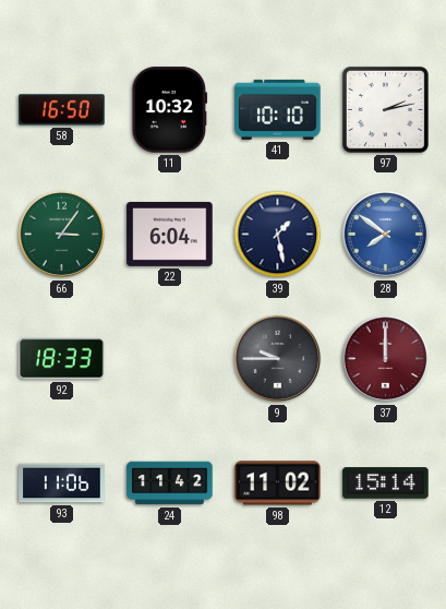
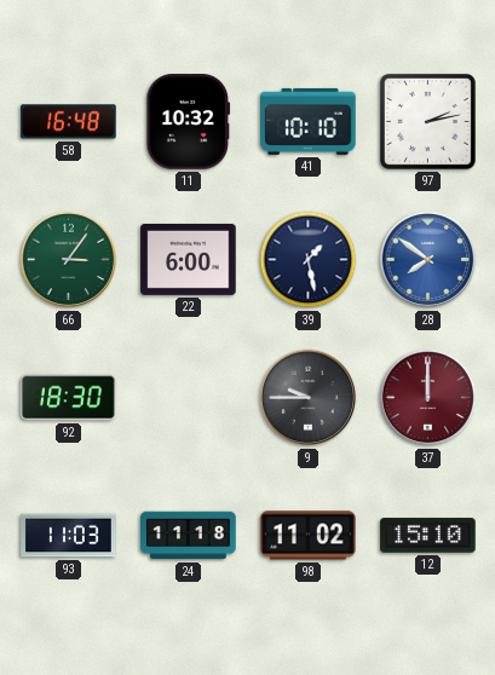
58: 16:50 -> 16:48 (69, 122)
22: 6:04 -> 6:00 (189, 259)
92: 18:33 -> 18:30 (69, 398)
93: 11:06 -> 11:03 (69, 536)
24: 11:42 -> 11:18 (189, 536)
12: 15:14 -> 15:10 (428, 536)
